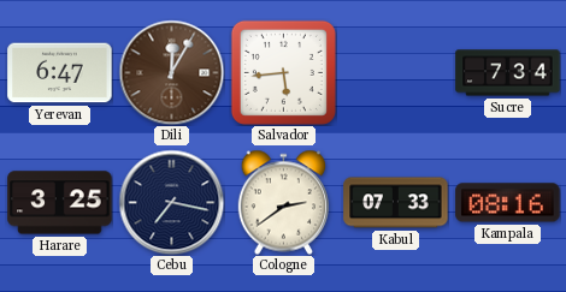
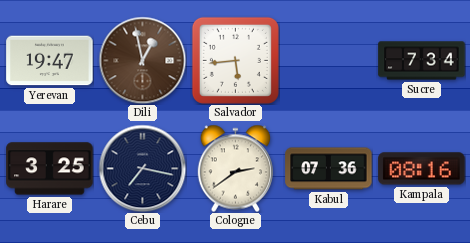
Yerevan: 6:47 -> 19:47 (50, 61)
Dili: 12:05 -> 12:58 (142, 60)
Kabul: 07:33 -> 07:36 (329, 169)
